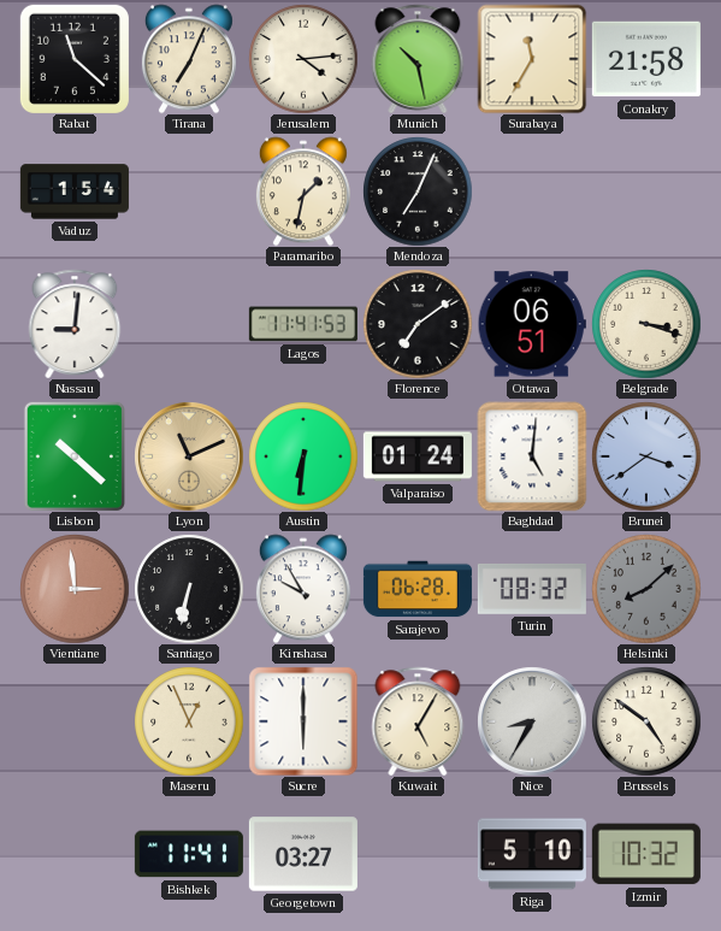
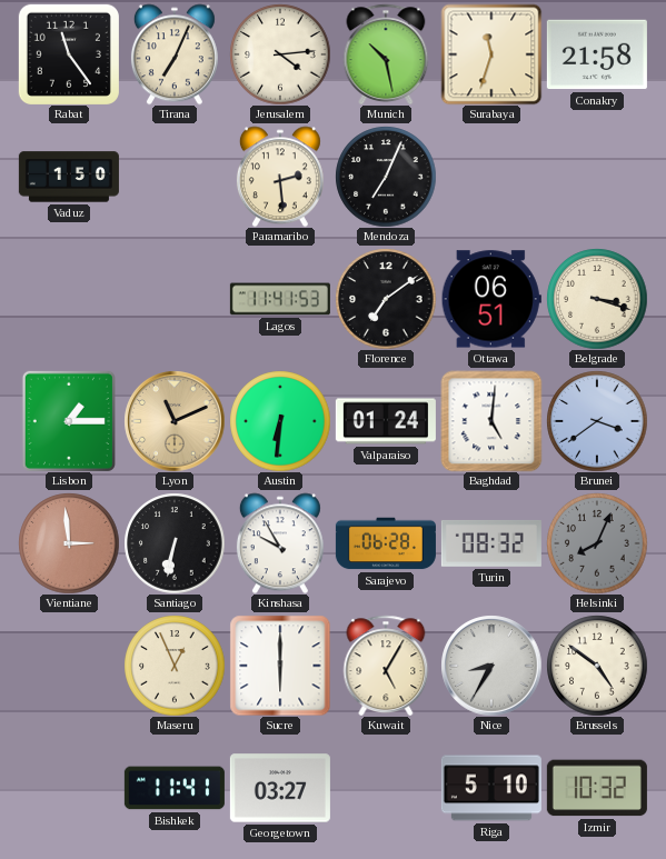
Rabat: 11:22 -> 11:24 (69, 54)
Surabaya: 11:35 -> 11:33 (491, 54)
Vaduz: 1:54 -> 1:50 (69, 177)
Paramaribo: 1:32 -> 2:29 (280, 177)
Nassau: 9:01 -> none (75, 323)
Lisbon: 10:22 -> 1:15 (69, 421)
Helsinki: 8:08 -> 8:04 (597, 543)
